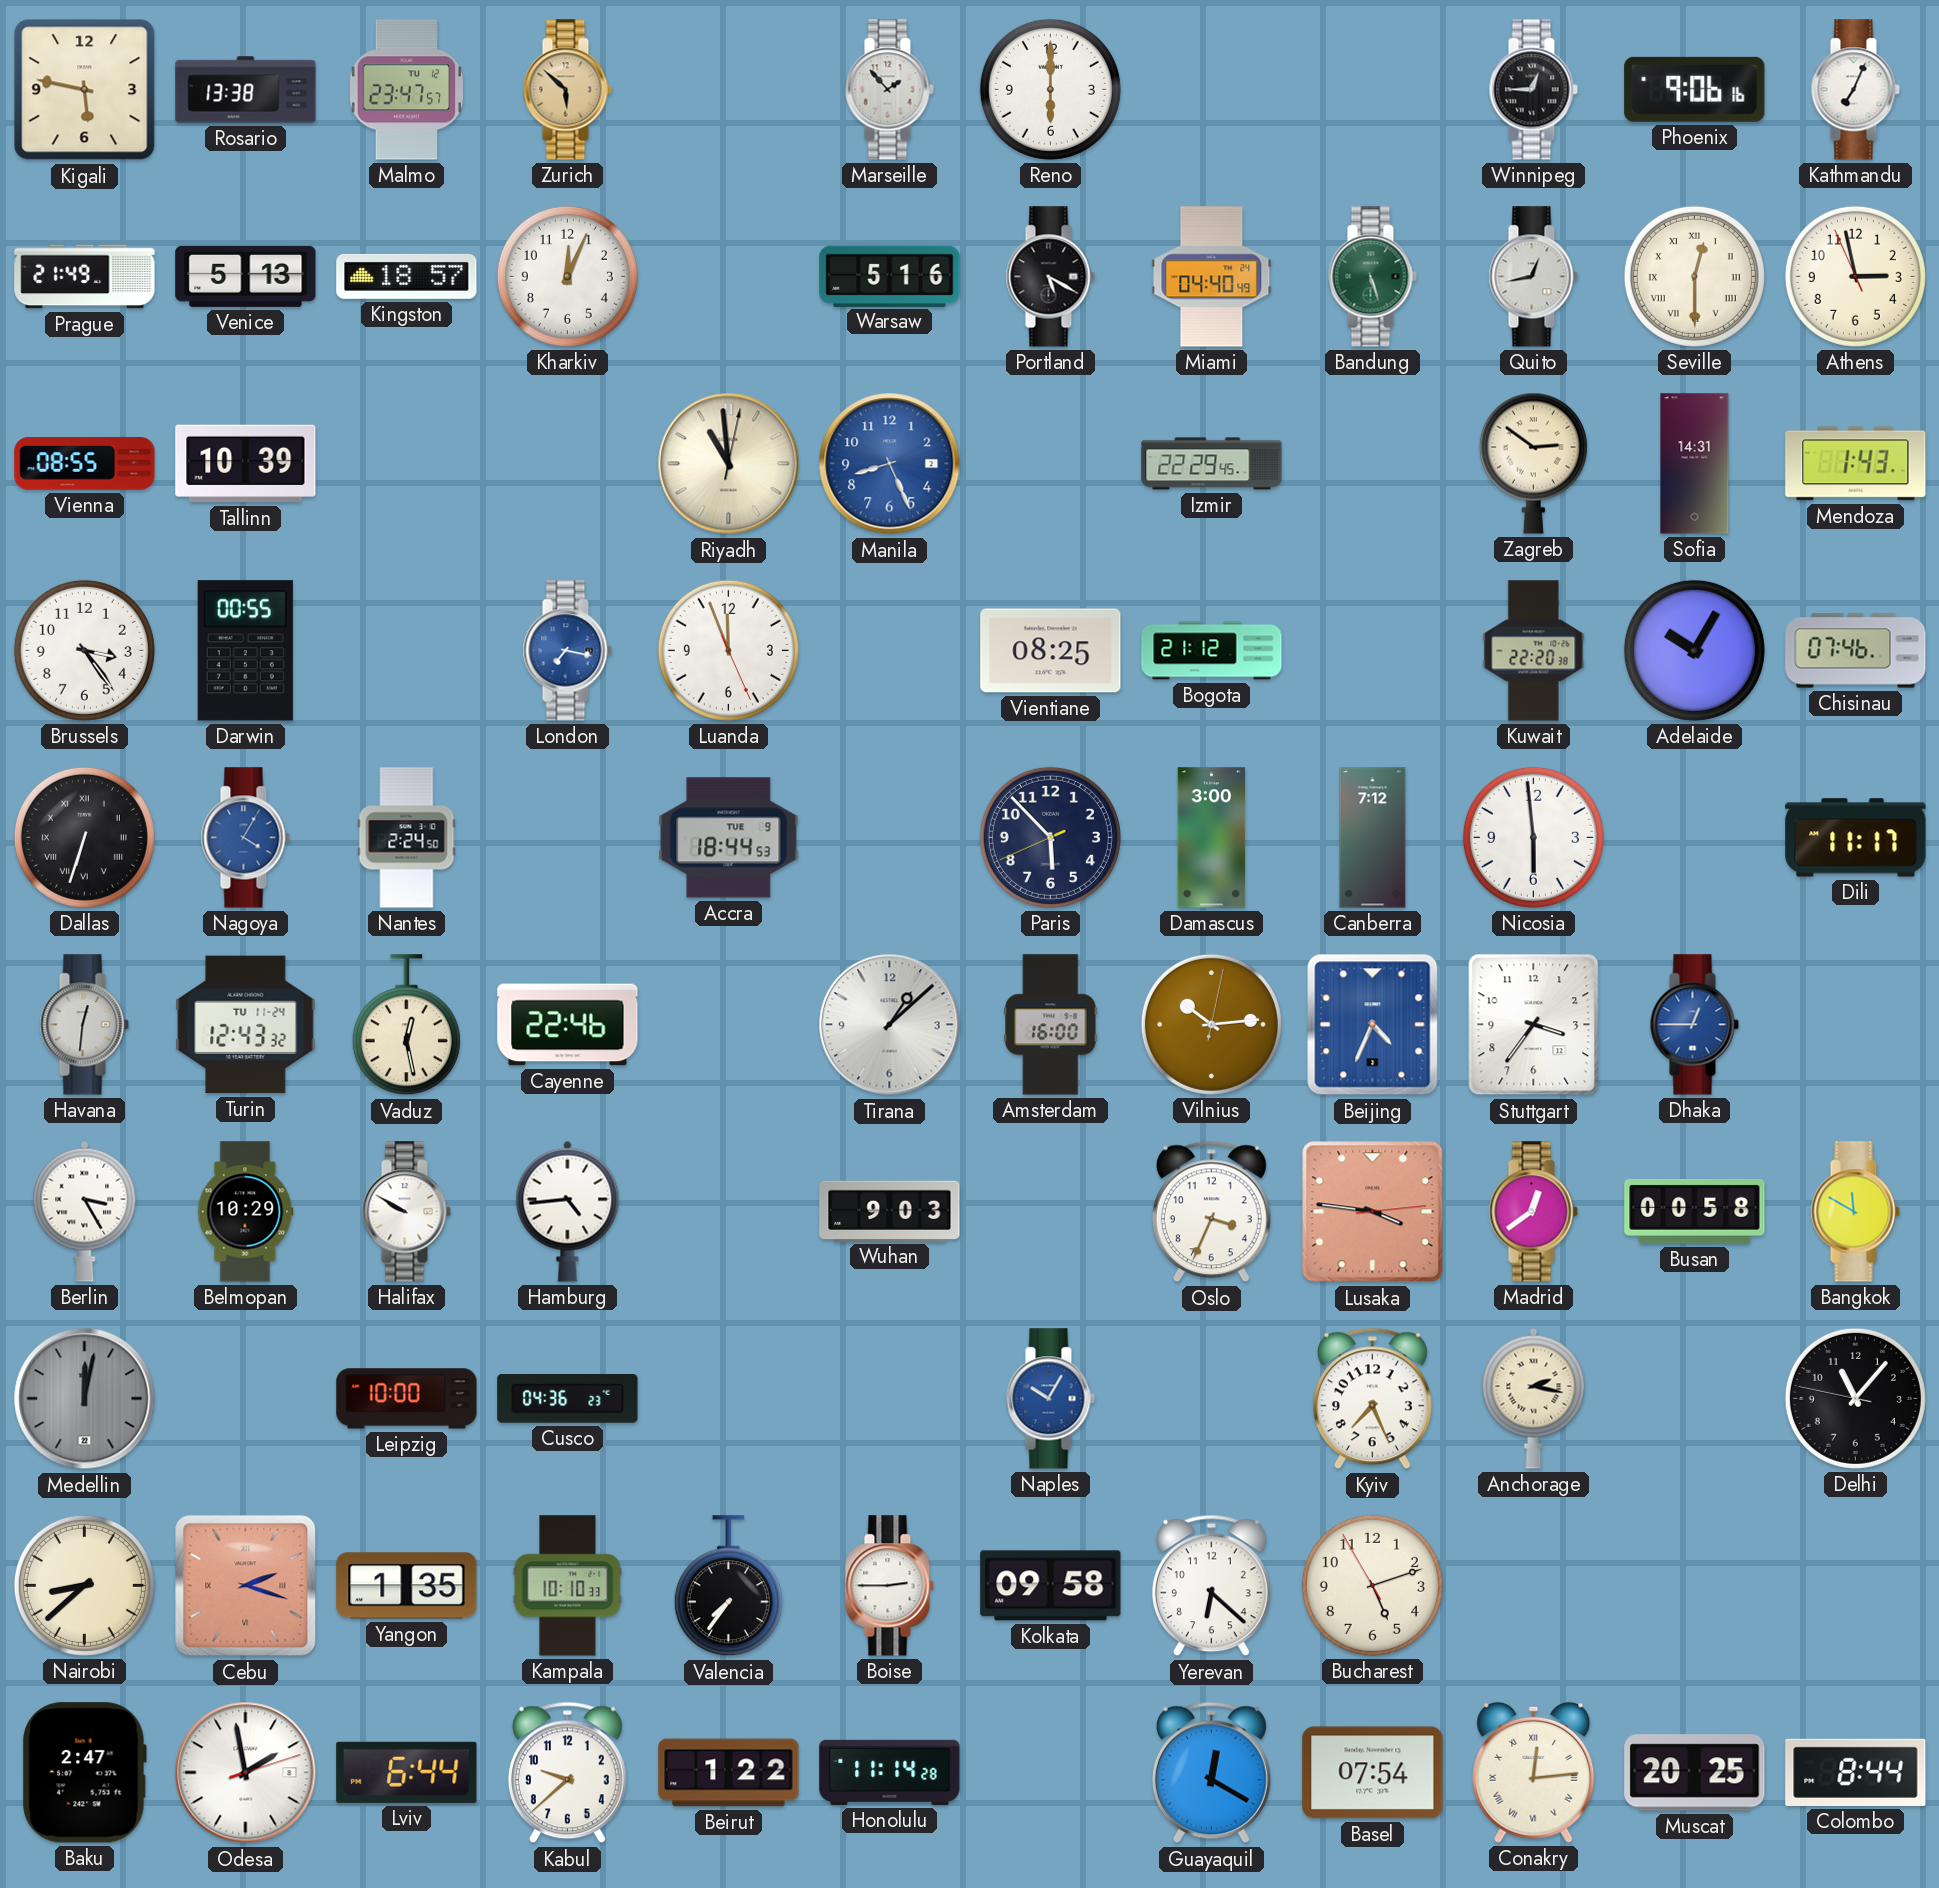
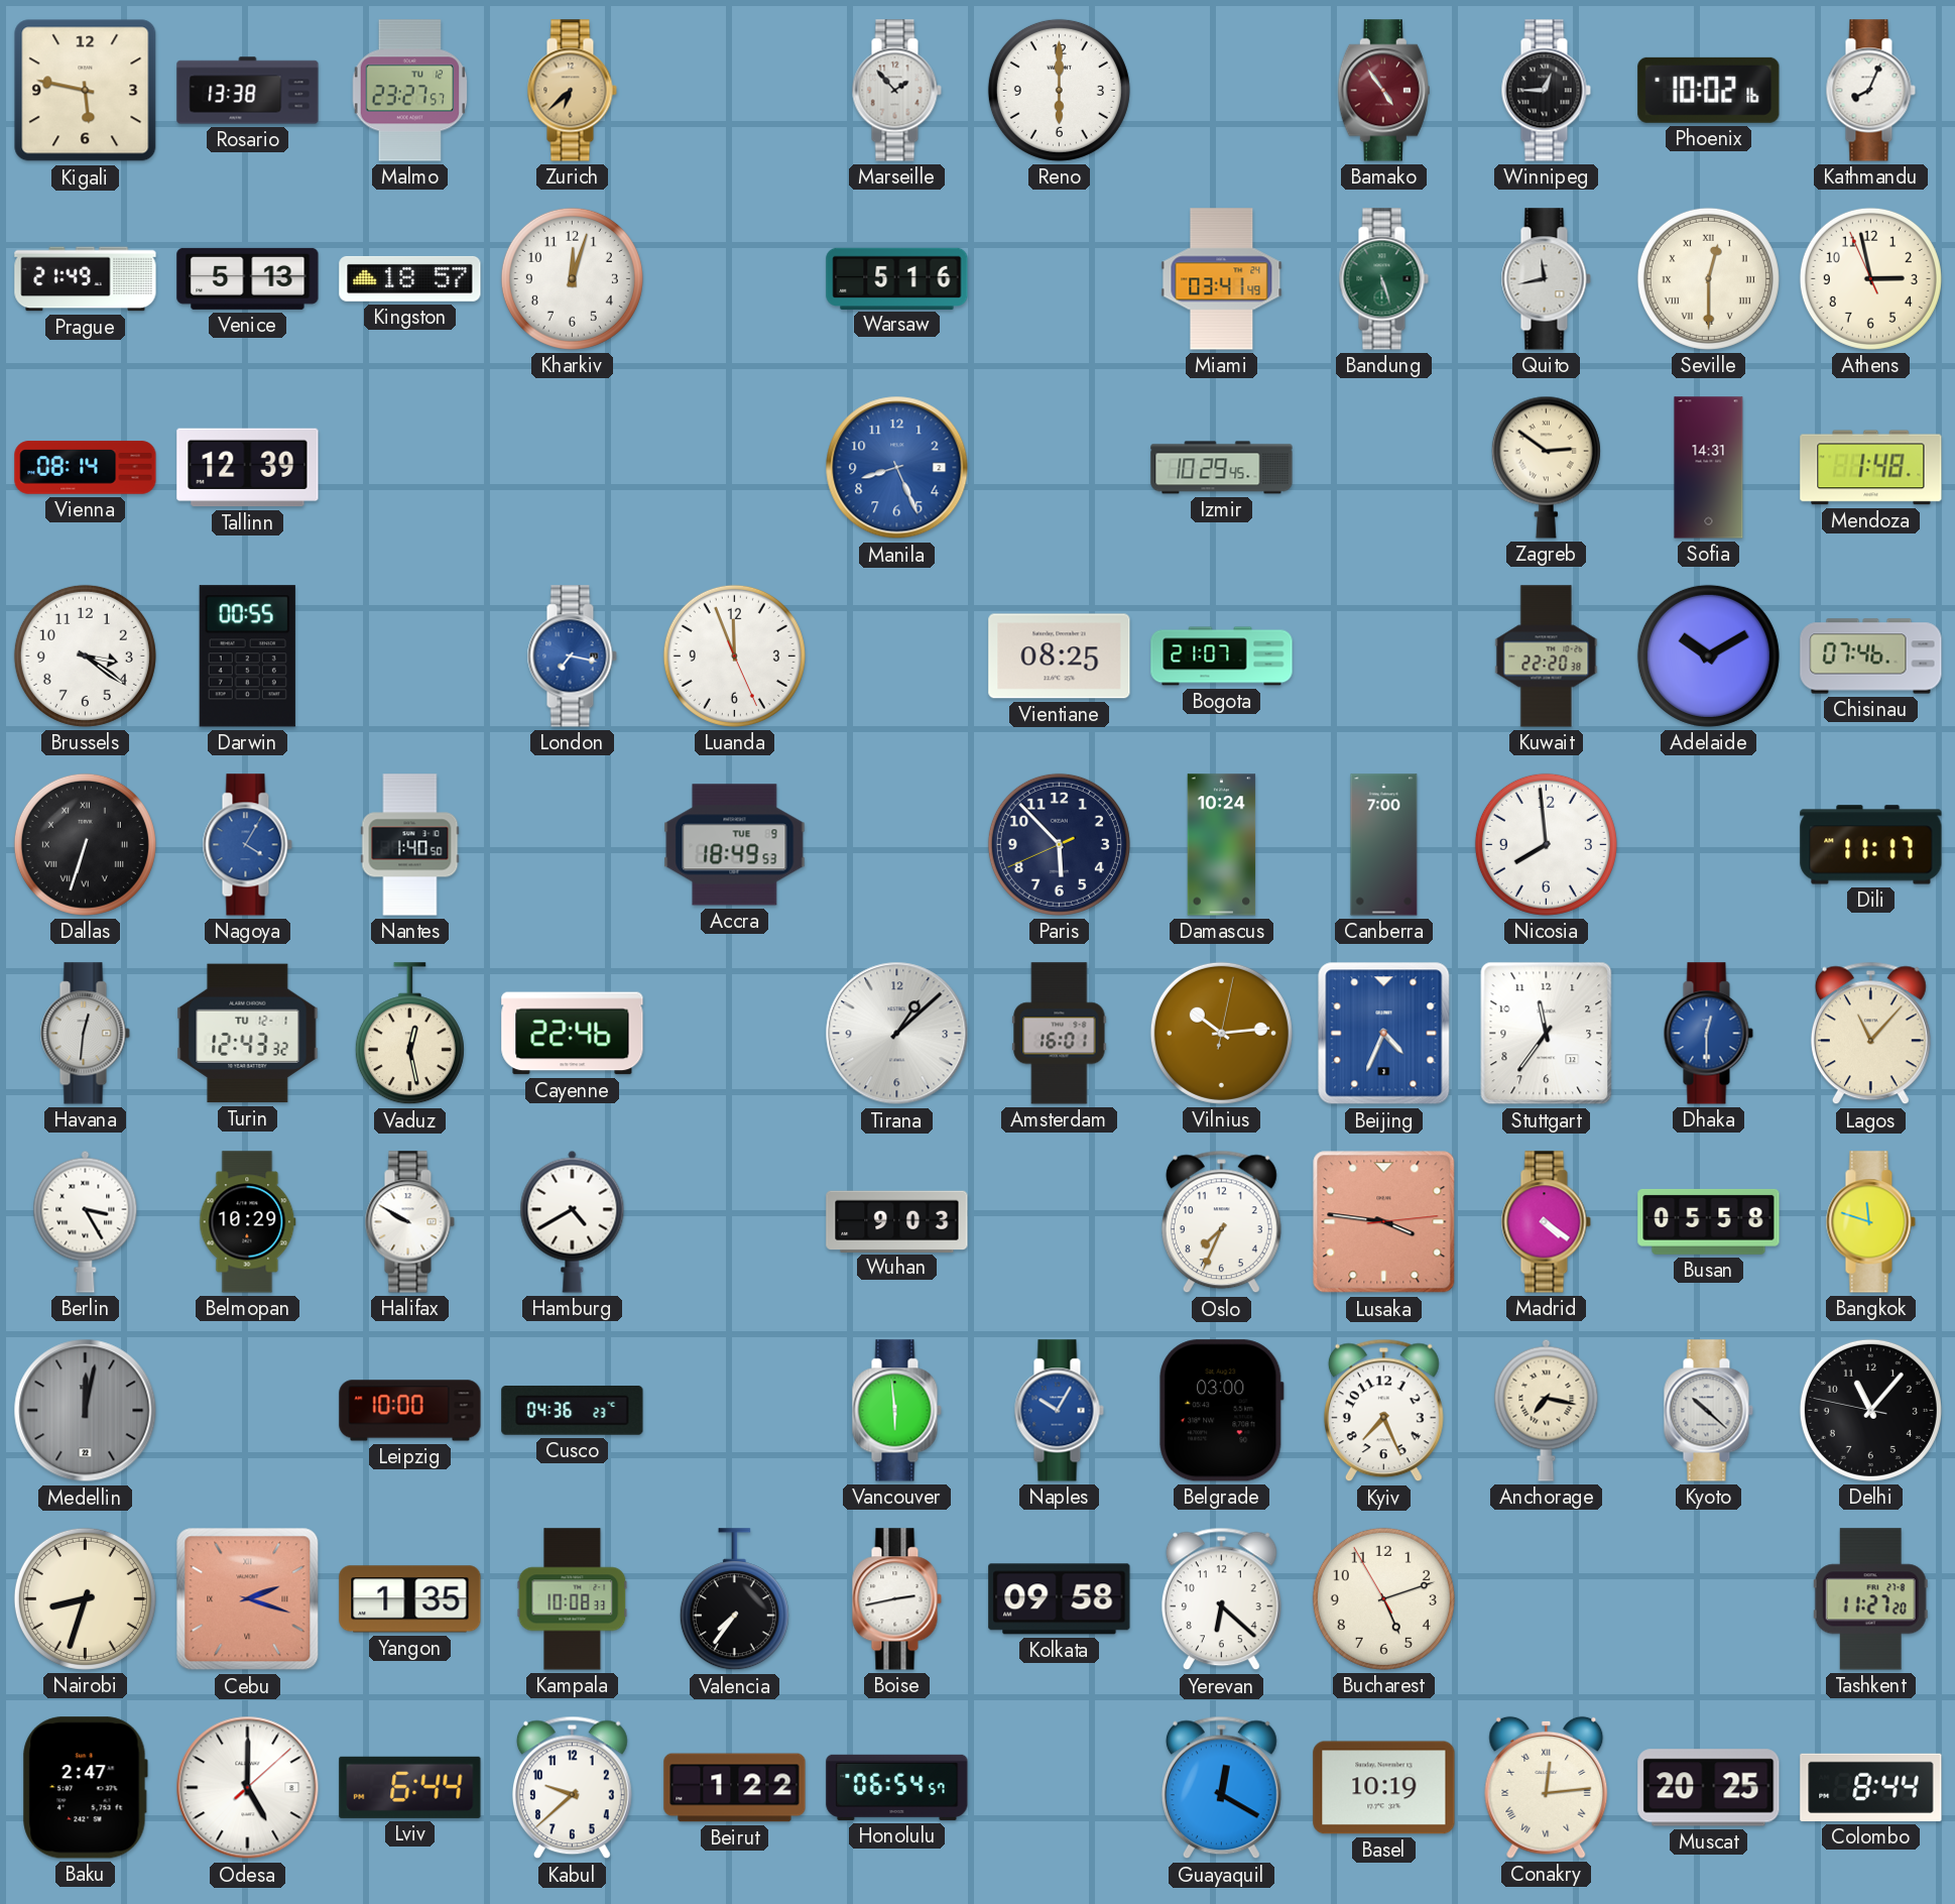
Malmo: 23:47 -> 23:27 (410, 91)
Zurich: 5:52 -> 6:38 (572, 91)
Bamako: none -> 4:54 (1383, 91)
Phoenix: 9:06 -> 10:02 (1709, 90)
Kathmandu: 7:04 -> 8:04 (1870, 91)
Kharkiv: 12:04 -> 12:03 (572, 278)
Portland: 5:20 -> none (1050, 277)
Miami: 04:40 -> 03:41 (1222, 279)
Quito: 12:43 -> 11:43 (1546, 279)
Vienna: 08:55 -> 08:14 (86, 468)
Tallinn: 10:39 -> 12:39 (248, 468)
Riyadh: 10:59 -> none (729, 464)
Izmir: 22:29 -> 10:29 (1222, 468)
Mendoza: 1:43 -> 1:48 (1871, 468)
Brussels: 3:24 -> 3:21 (85, 656)
Bogota: 21:12 -> 21:07 (1222, 657)
Adelaide: 10:05 -> 10:10 (1708, 656)
Nantes: 2:24 -> 1:40 (410, 845)
Accra: 18:44 -> 18:49 (735, 845)
Damascus: 3:00 -> 10:24 (1222, 845)
Canberra: 7:12 -> 7:00 (1384, 845)
Nicosia: 5:59 -> 7:59 (1546, 844)
Turin date: TU 11-24 -> TU 12-1 (248, 1034)
Amsterdam: 16:00 -> 16:01 (1060, 1034)
Stuttgart: 3:36 -> 11:36 (1547, 1034)
Dhaka: 12:45 -> 12:30 (1708, 1034)
Lagos: none -> 11:07 (1870, 1034)
Hamburg: 4:44 -> 4:40 (573, 1221)
Oslo: 3:34 -> 7:34 (1221, 1222)
Madrid: 12:39 -> 4:21 (1546, 1222)
Busan: 00:58 -> 05:58 (1709, 1221)
Bangkok: 11:50 -> 11:48 (1870, 1222)
Vancouver: none -> 5:59 (896, 1411)
Belgrade: none -> 03:00 (1222, 1411)
Anchorage: 2:17 -> 7:17 (1547, 1410)
Kyoto: none -> 10:22 (1708, 1411)
Nairobi: 8:38 -> 8:33 (85, 1598)
Kampala: 10:10 -> 10:08 (573, 1599)
Boise: 2:45 -> 2:43 (896, 1599)
Tashkent: none -> 11:27 (1870, 1599)
Odesa: 1:58 -> 5:00 (248, 1788)
Honolulu: 11:14 -> 06:54 (897, 1787)
Basel: 07:54 -> 10:19 (1384, 1788)
